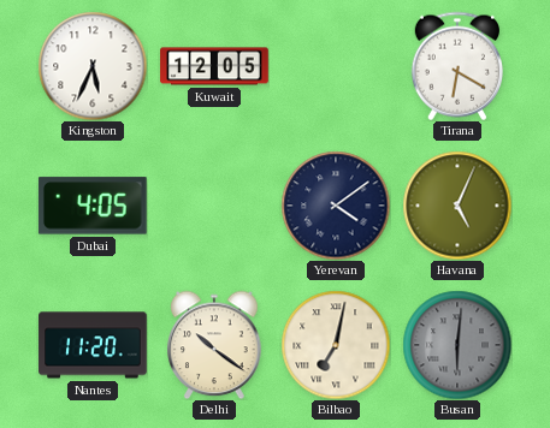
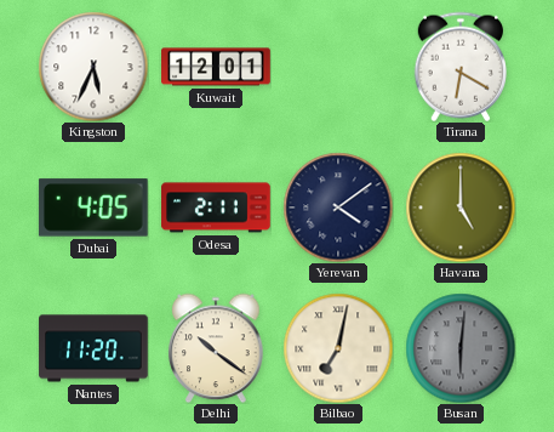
Kuwait: 12:05 -> 12:01 (216, 67)
Odesa: none -> 2:11 (216, 208)
Havana: 5:04 -> 5:00 (461, 208)
